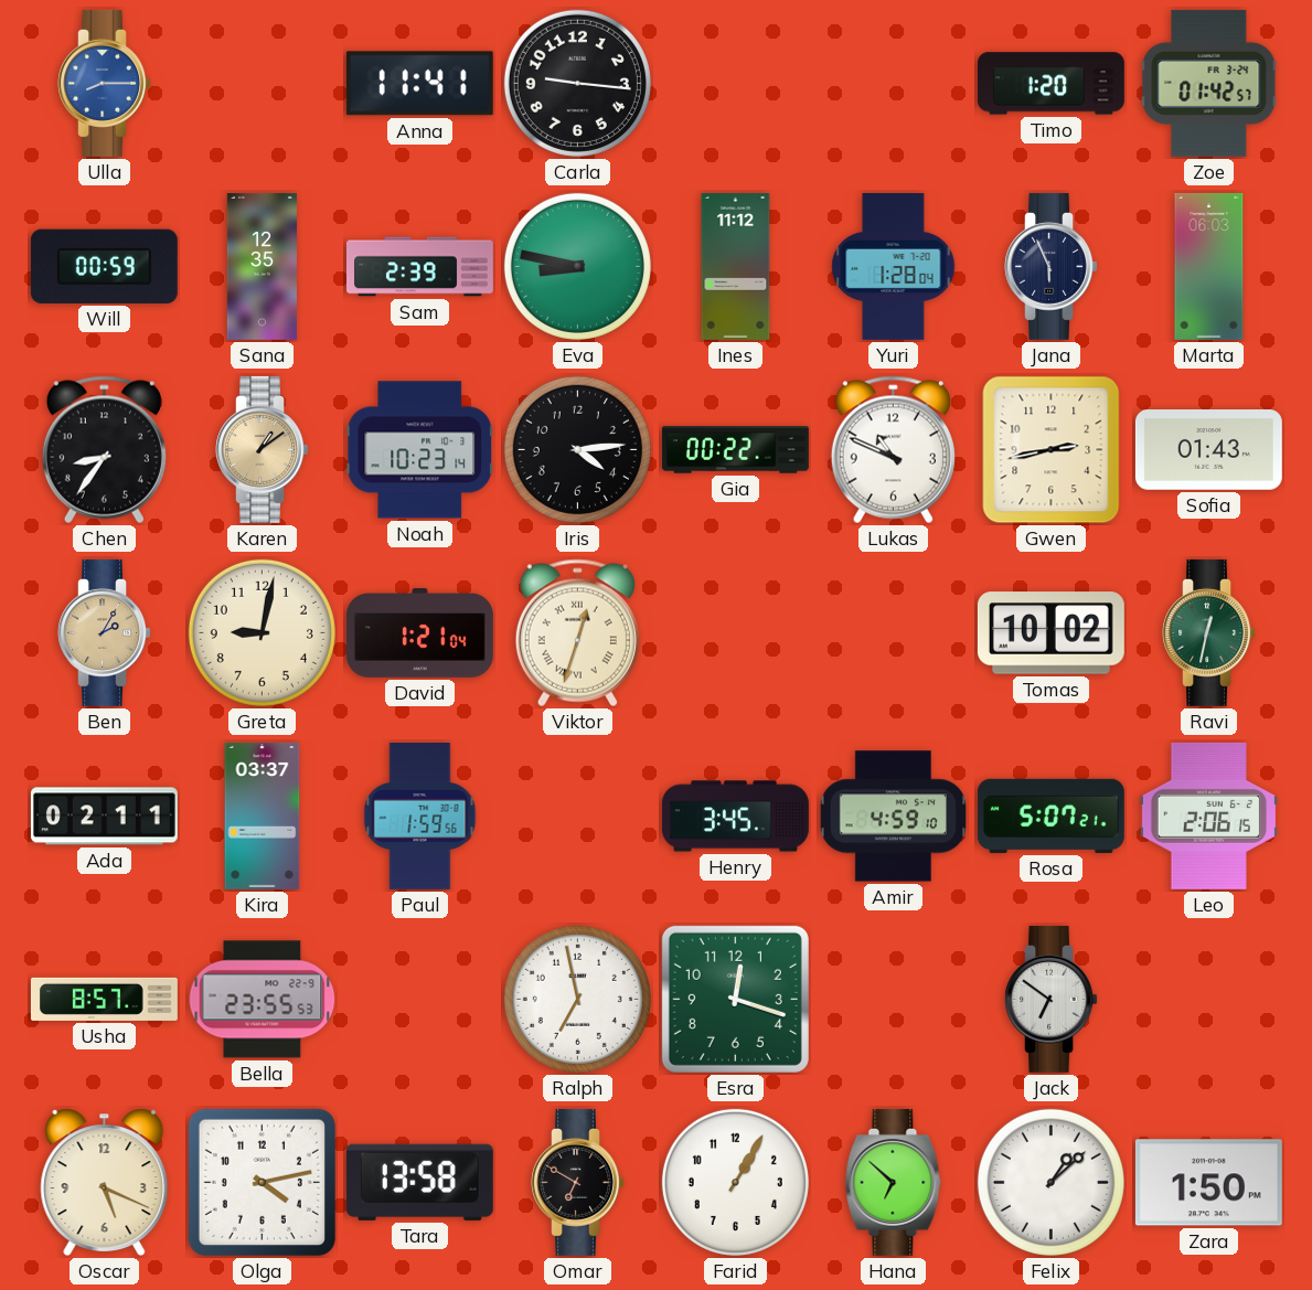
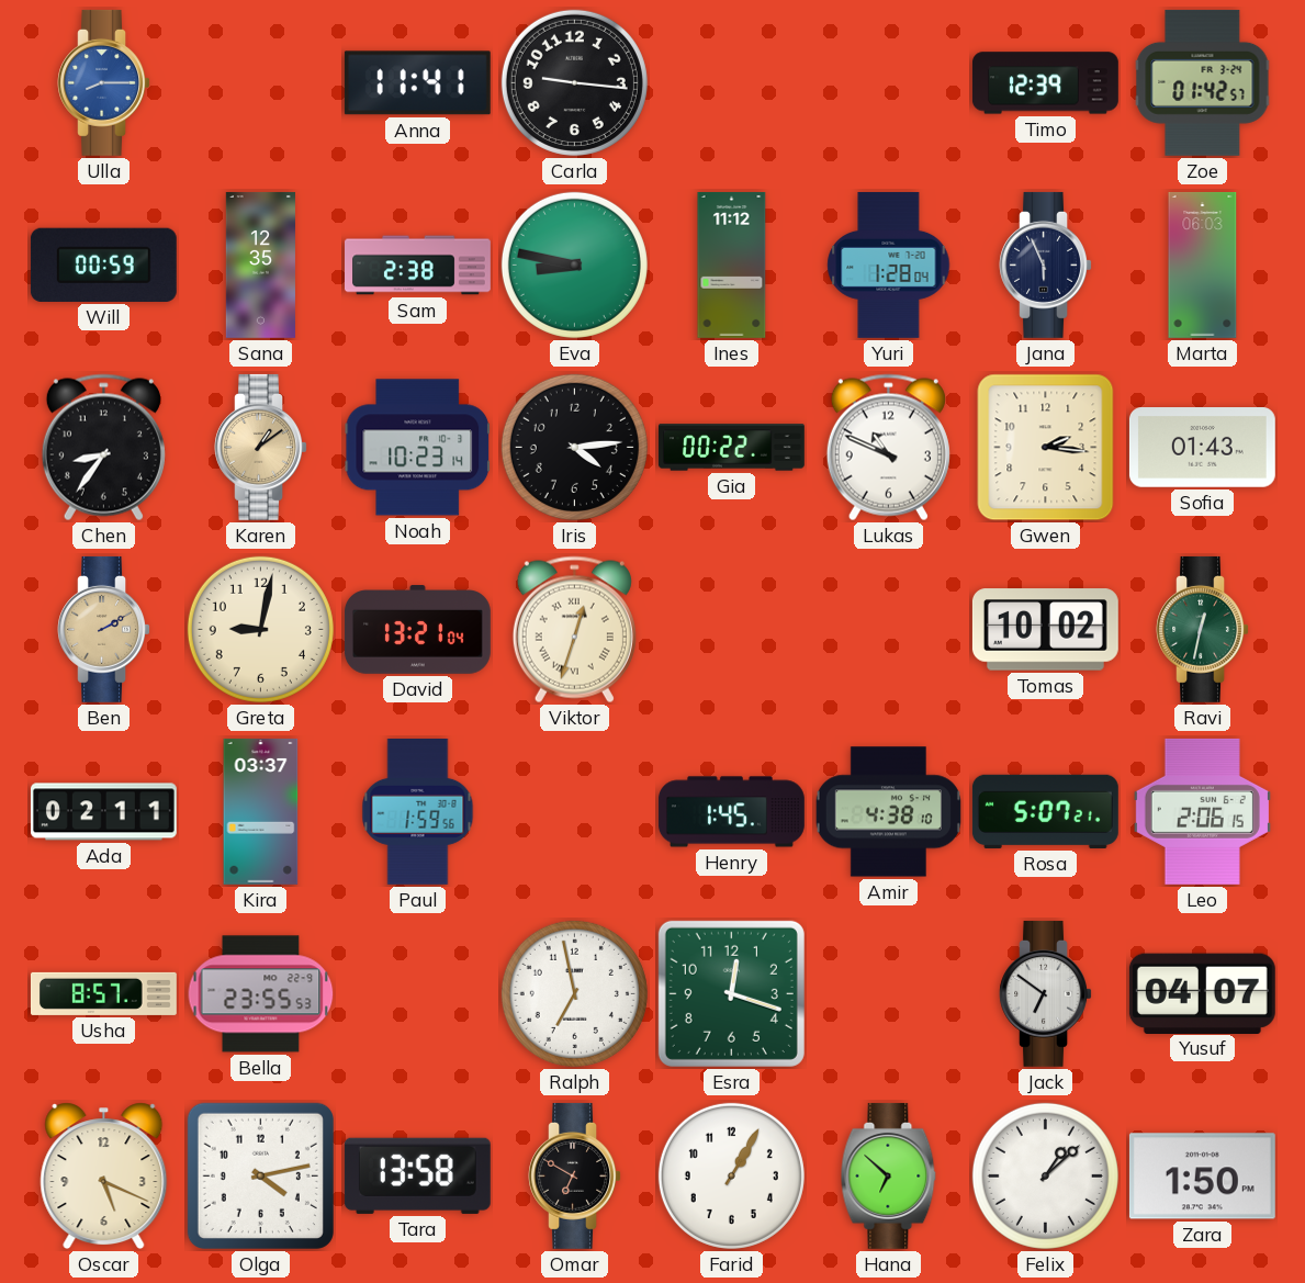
Timo: 1:20 -> 12:39 (1045, 83)
Sam: 2:39 -> 2:38 (418, 266)
Gwen: 2:43 -> 2:16 (1046, 448)
Ben: 2:05 -> 2:10 (103, 629)
David: 1:21 -> 13:21 (417, 630)
Henry: 3:45 -> 1:45 (731, 812)
Amir: 4:59 -> 4:38 (888, 812)
Yusuf: none -> 04:07 (1202, 993)
